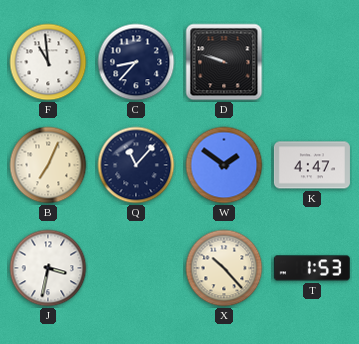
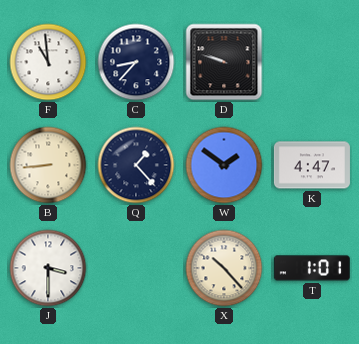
B: 7:04 -> 8:44 (48, 165)
Q: 11:07 -> 1:23 (136, 165)
J: 3:32 -> 3:30 (48, 268)
T: 1:53 -> 1:01 (312, 268)
